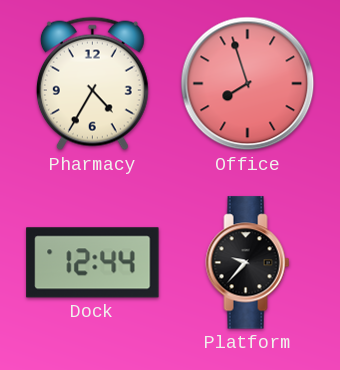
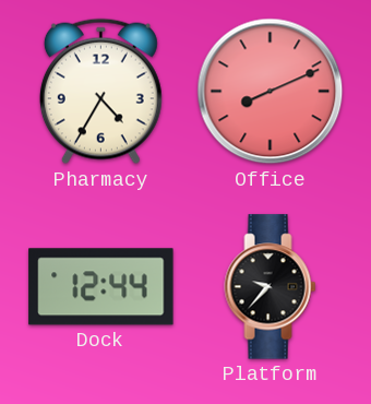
Office: 7:57 -> 8:11 (271, 92)
